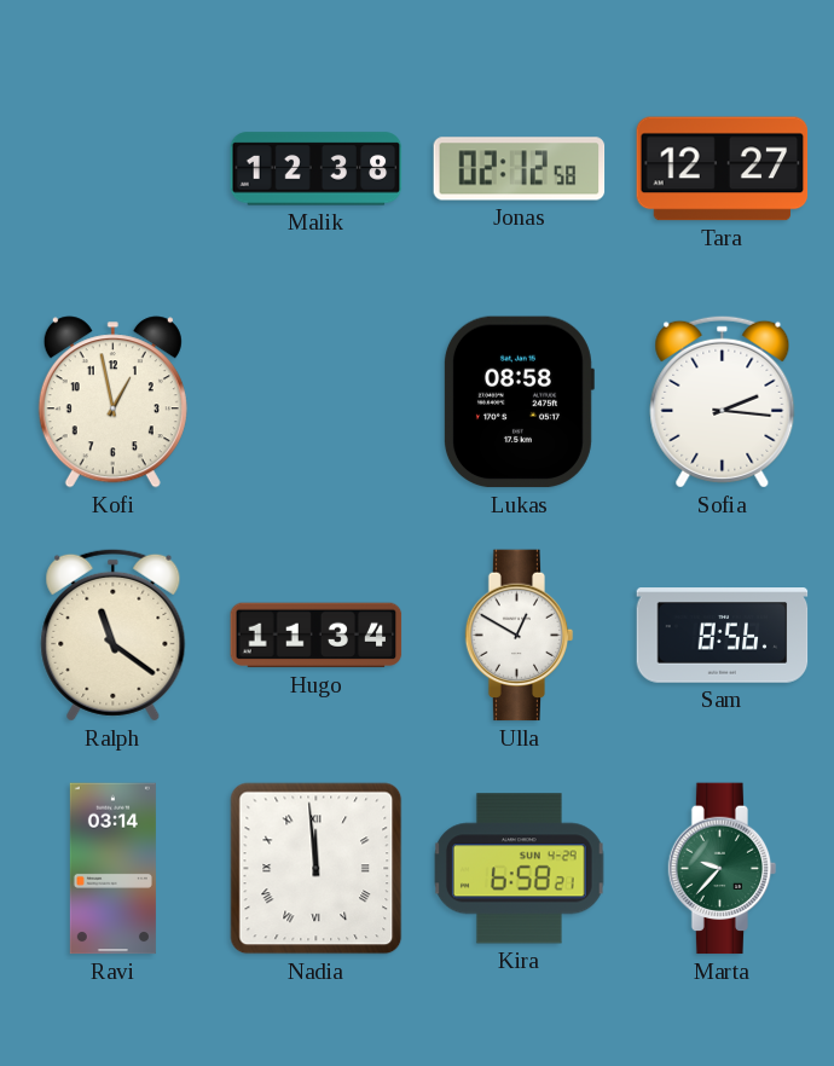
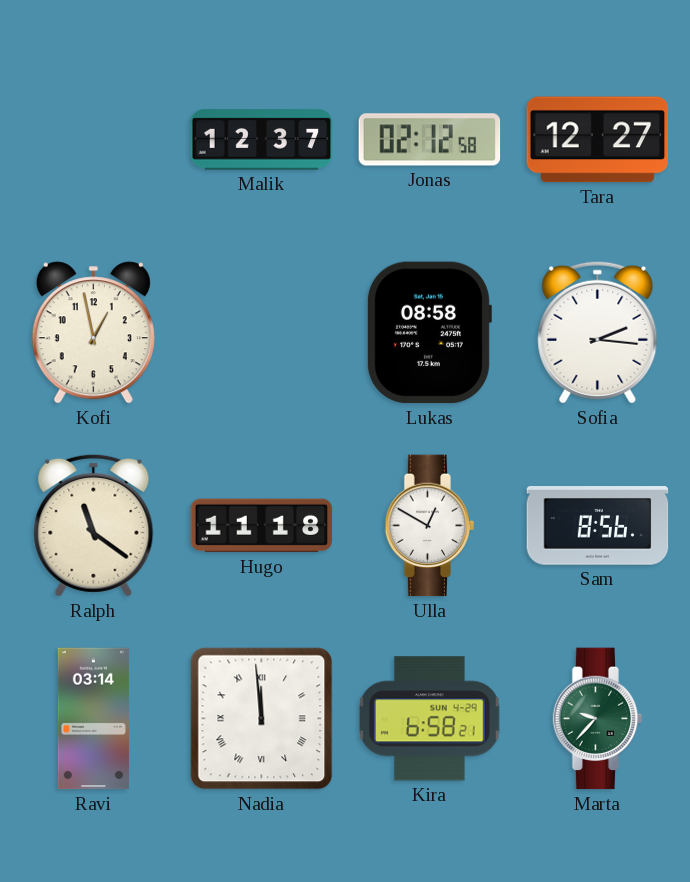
Malik: 12:38 -> 12:37 (262, 140)
Hugo: 11:34 -> 11:18 (262, 526)
